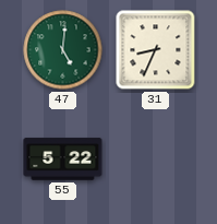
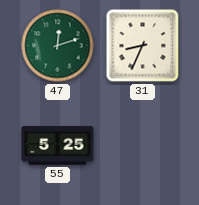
47: 5:01 -> 12:12 (58, 46)
55: 5:22 -> 5:25 (58, 146)
